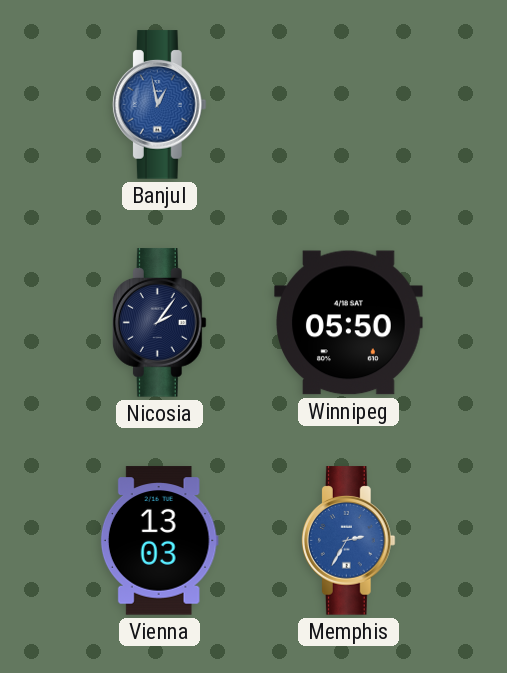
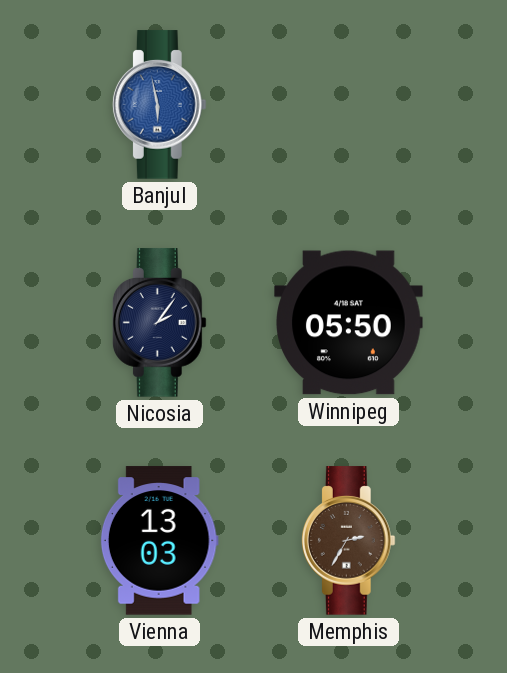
Banjul: 12:58 -> 5:58 (159, 105)
Memphis dial: blue -> brown (348, 541)
